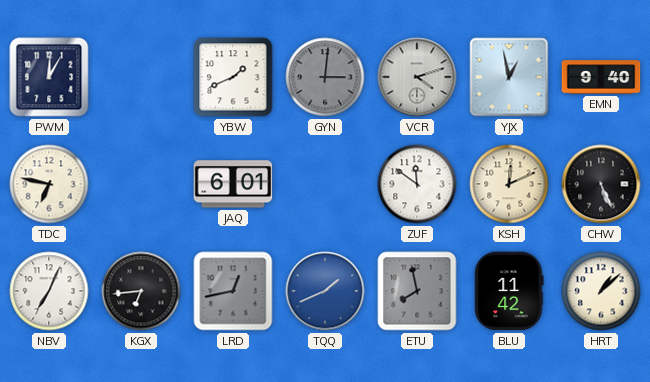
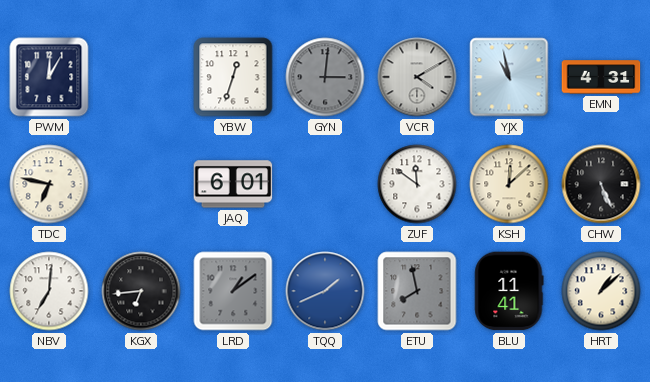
YBW: 1:41 -> 12:33 (233, 77)
VCR: 4:12 -> 4:10 (417, 77)
YJX: 12:58 -> 10:58 (509, 77)
EMN: 9:40 -> 4:31 (601, 77)
KSH: 12:11 -> 12:08 (509, 184)
NBV: 7:04 -> 7:01 (49, 291)
LRD: 12:43 -> 1:09 (233, 291)
BLU: 11:42 -> 11:41 (509, 291)
